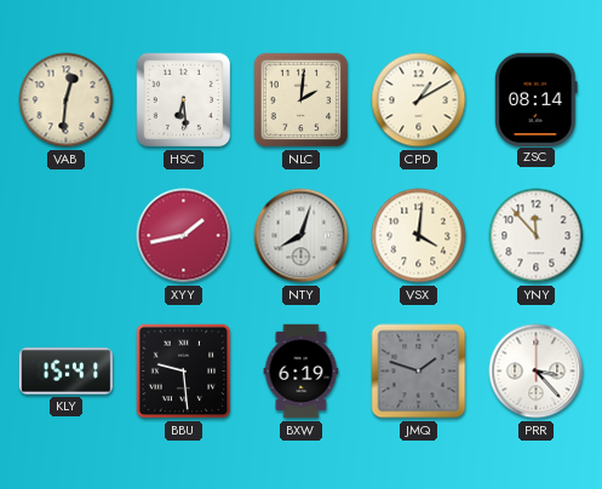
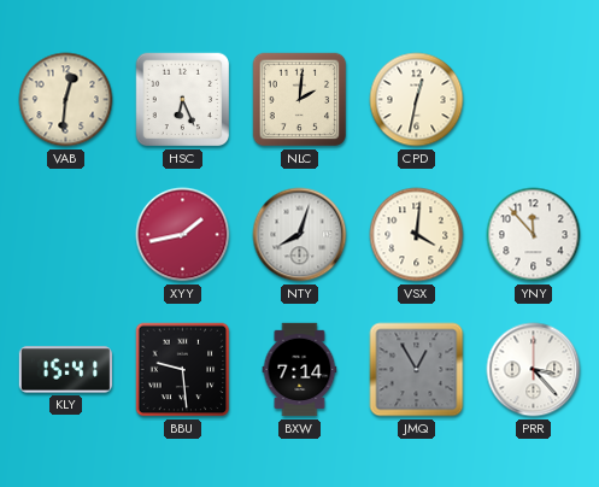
HSC: 6:29 -> 6:26 (183, 100)
CPD: 1:10 -> 12:32 (417, 100)
ZSC: 08:14 -> none (537, 99)
BXW: 6:19 -> 7:14 (300, 370)
JMQ: 1:48 -> 12:55 (417, 370)
